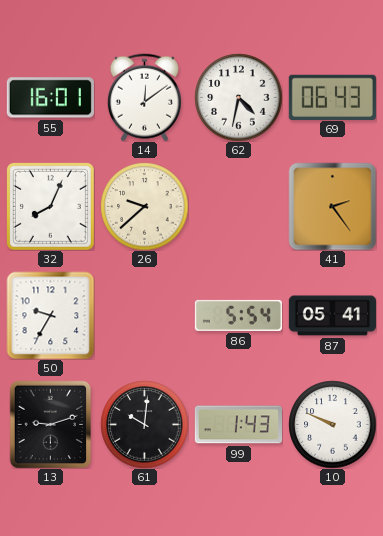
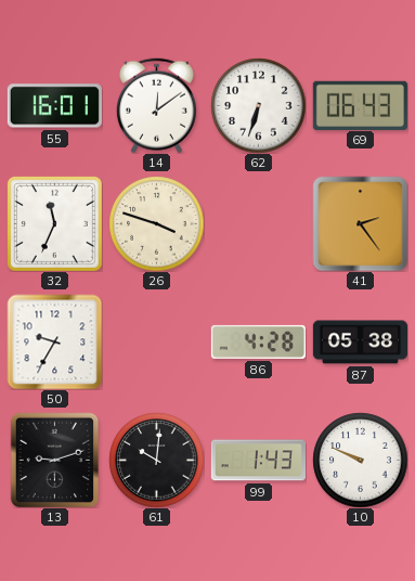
62: 4:32 -> 6:33 (258, 105)
32: 8:04 -> 11:34 (54, 223)
26: 9:38 -> 3:48 (156, 223)
86: 5:54 -> 4:28 (258, 341)
87: 05:41 -> 05:38 (360, 343)
